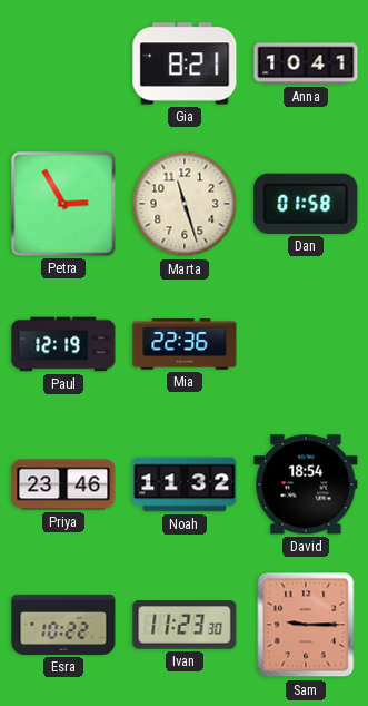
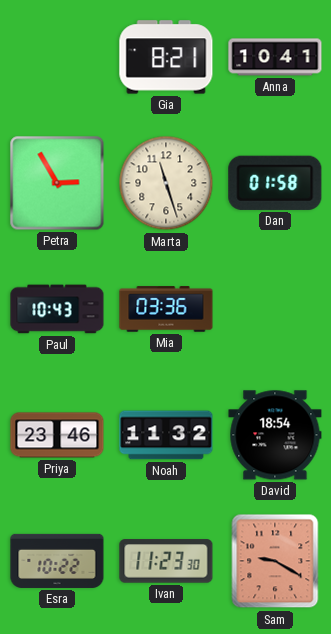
Paul: 12:19 -> 10:43 (57, 309)
Mia: 22:36 -> 03:36 (166, 309)
Sam: 9:15 -> 9:20 (275, 561)
